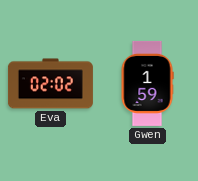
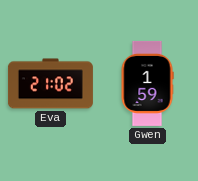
Eva: 02:02 -> 21:02 (50, 84)
